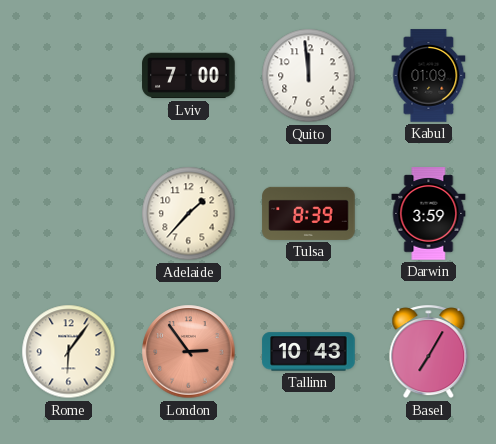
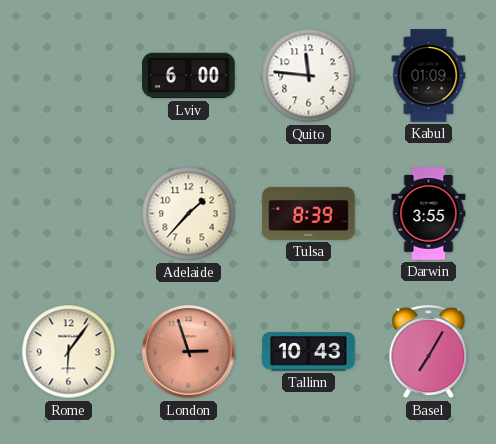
Lviv: 7:00 -> 6:00 (189, 76)
Quito: 11:59 -> 11:46 (309, 76)
Darwin: 3:59 -> 3:55 (429, 214)
London: 2:54 -> 2:57 (189, 352)
